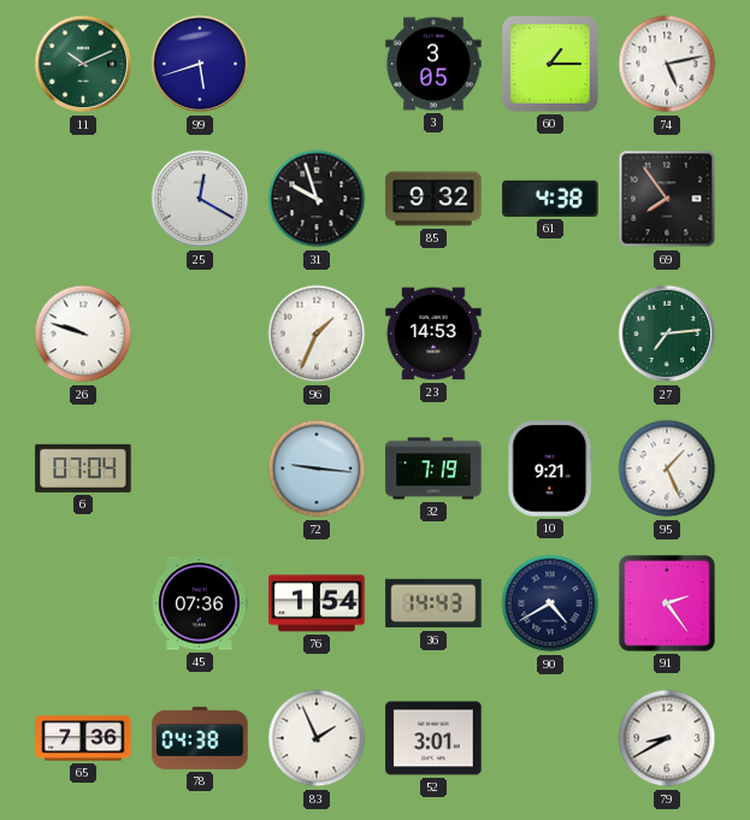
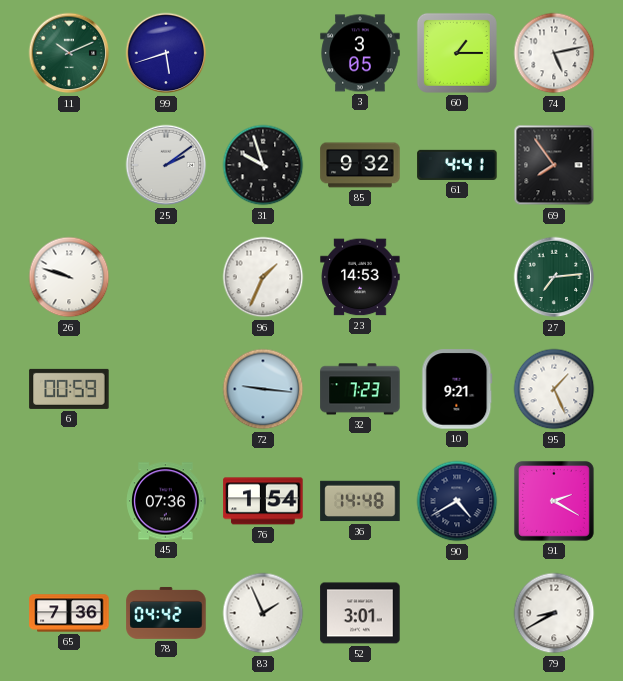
25: 12:20 -> 2:09 (166, 165)
61: 4:38 -> 4:41 (457, 165)
6: 07:04 -> 00:59 (69, 389)
32: 7:19 -> 7:23 (360, 389)
36: 14:43 -> 14:48 (360, 501)
91: 2:24 -> 2:20 (554, 501)
78: 04:38 -> 04:42 (166, 613)
